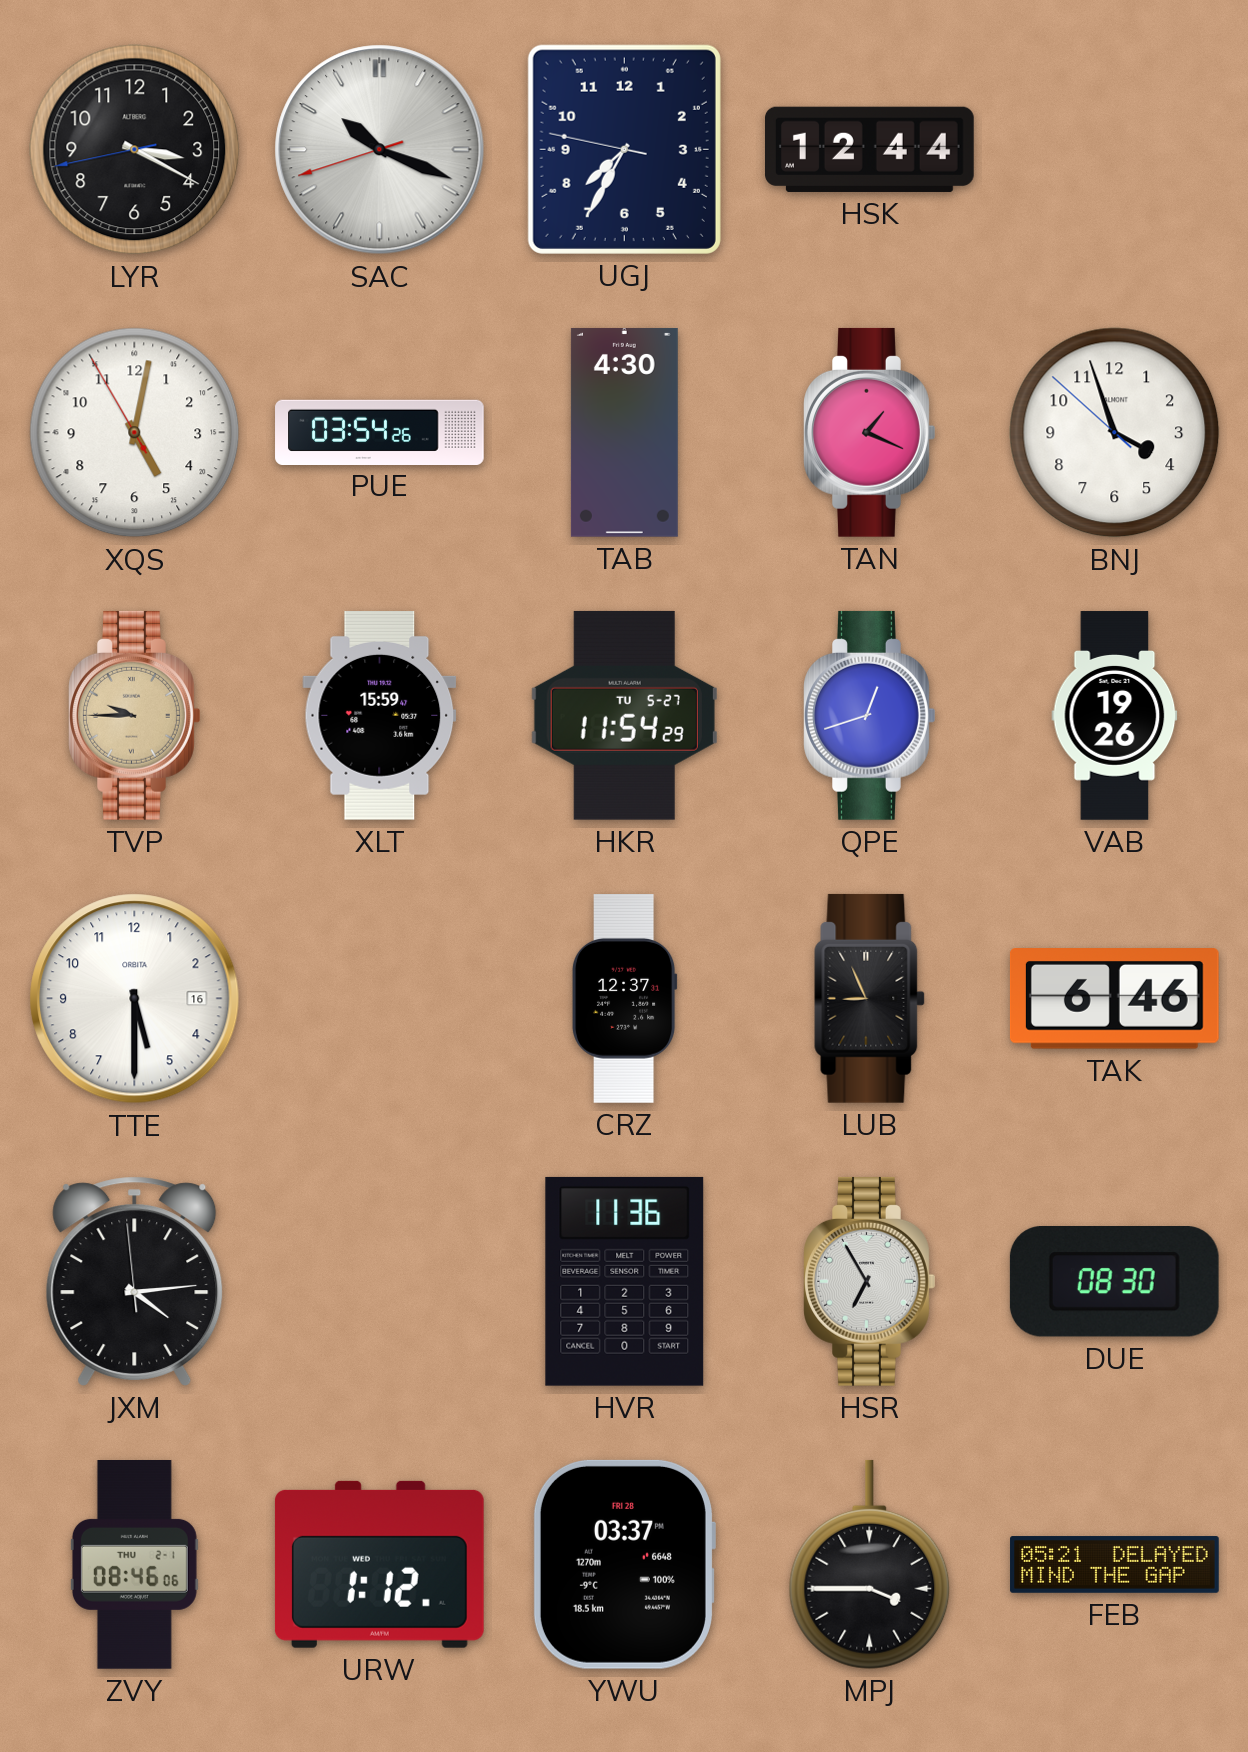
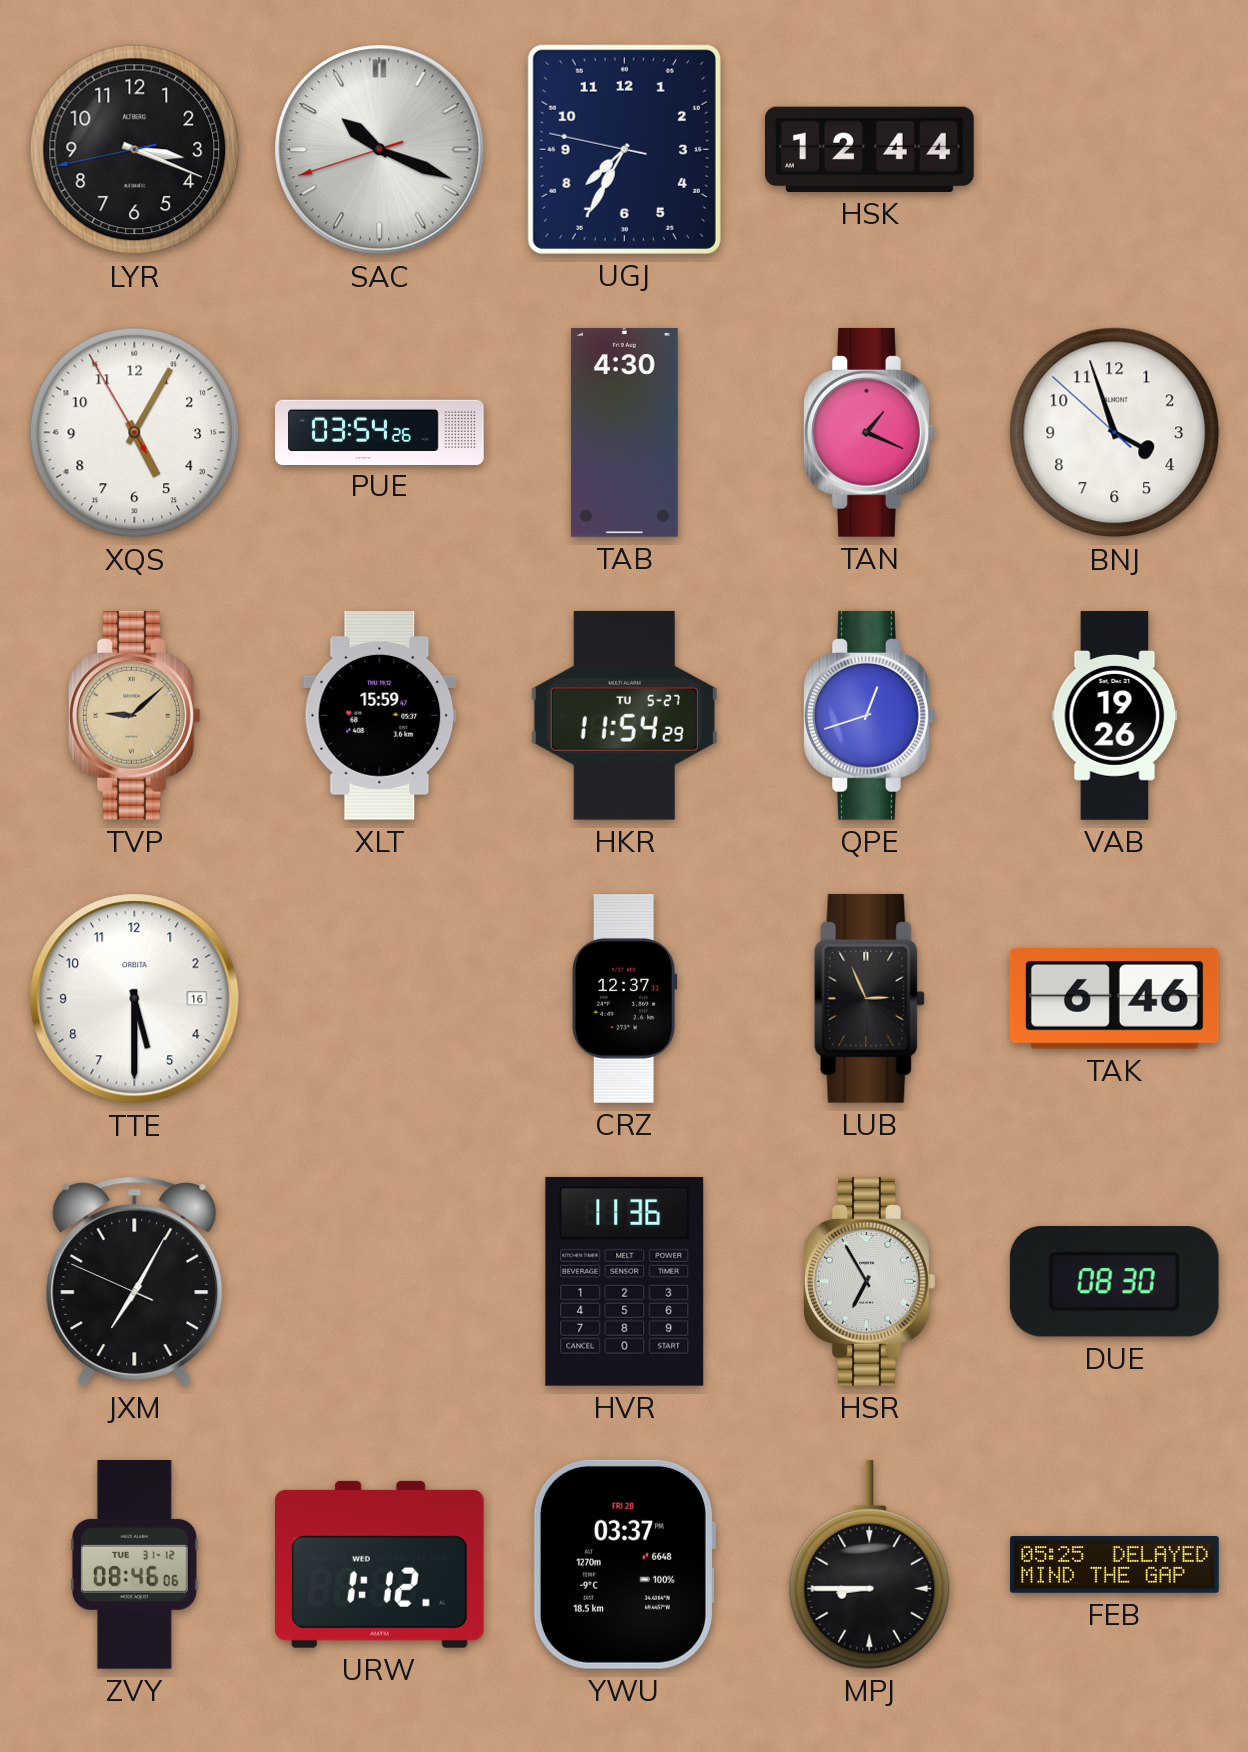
LYR: 3:19 -> 3:18 (135, 150)
XQS: 5:01 -> 5:04 (135, 433)
TVP: 9:45 -> 9:08 (135, 715)
LUB: 8:56 -> 2:56 (870, 998)
JXM: 4:13 -> 7:04 (135, 1281)
ZVY date: THU 2-1 -> TUE 31-12 (134, 1565)
MPJ: 3:45 -> 8:45 (870, 1564)
FEB: 05:21 -> 05:25 (1115, 1565)
